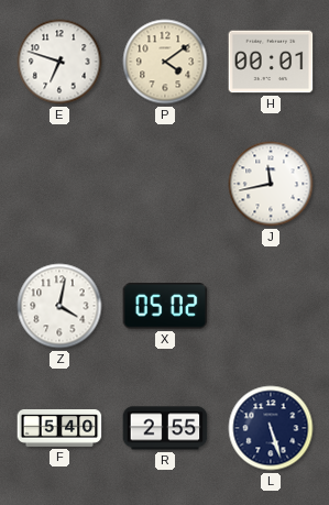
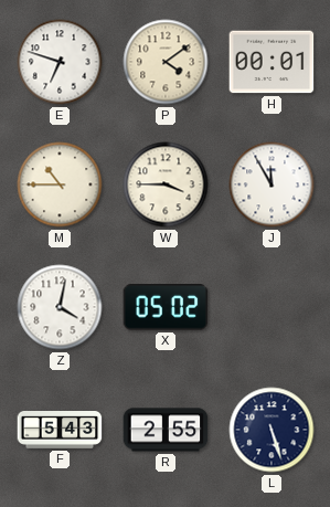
M: none -> 10:45 (60, 184)
W: none -> 3:45 (166, 184)
J: 11:43 -> 11:55 (272, 184)
F: 5:40 -> 5:43 (60, 431)
